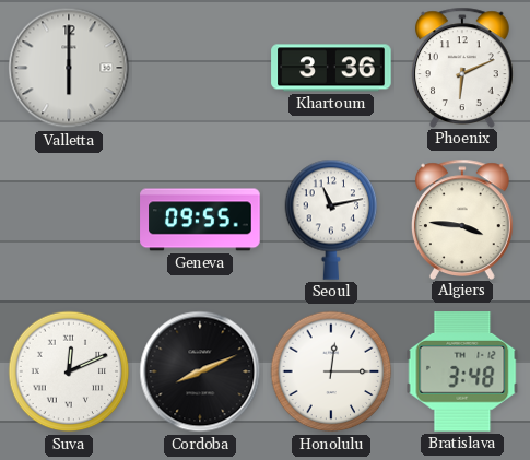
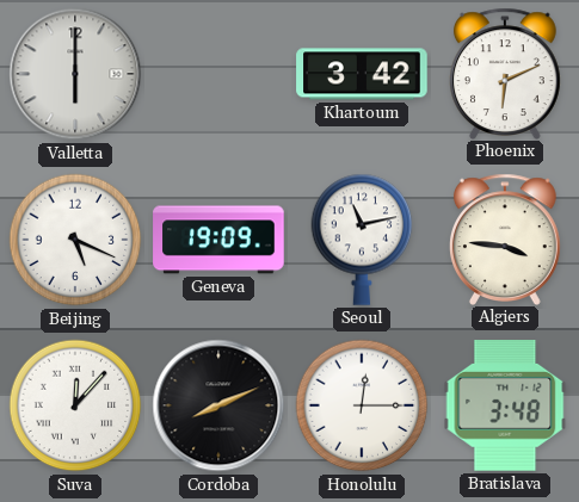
Khartoum: 3:36 -> 3:42 (362, 74)
Beijing: none -> 5:19 (75, 240)
Geneva: 09:55 -> 19:09 (218, 240)
Suva: 12:11 -> 12:07 (75, 405)
